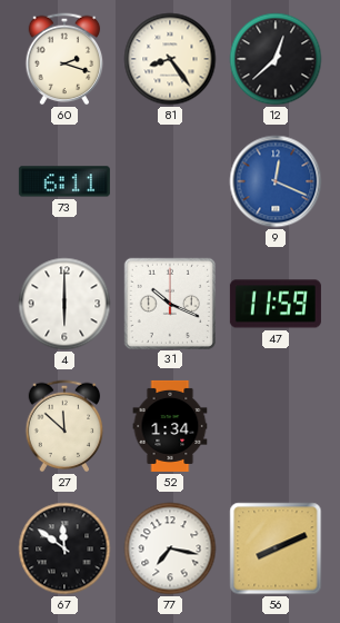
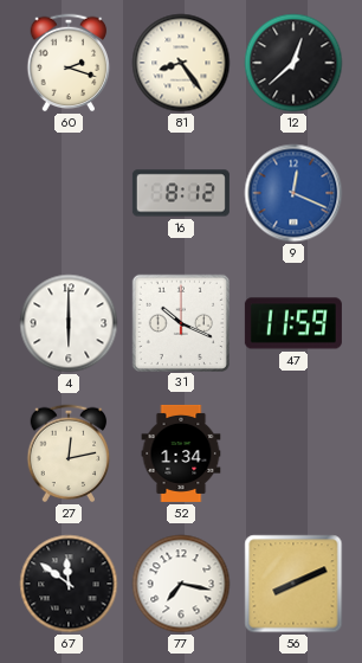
73: 6:11 -> none (64, 181)
16: none -> 8:12 (181, 193)
27: 11:52 -> 12:13 (69, 453)
